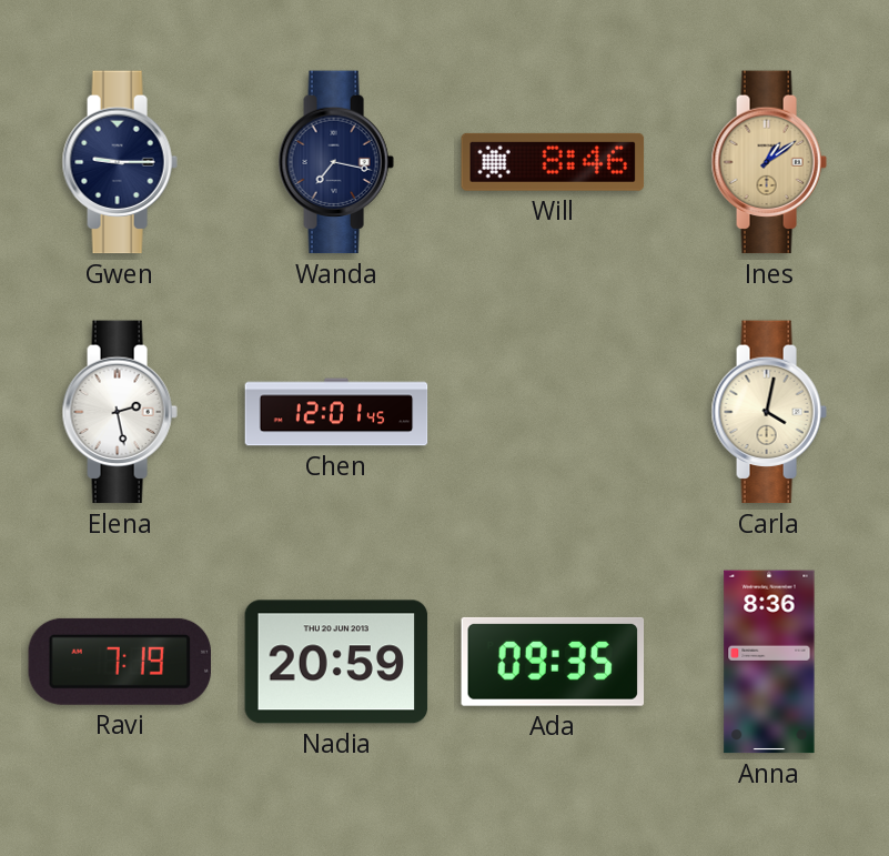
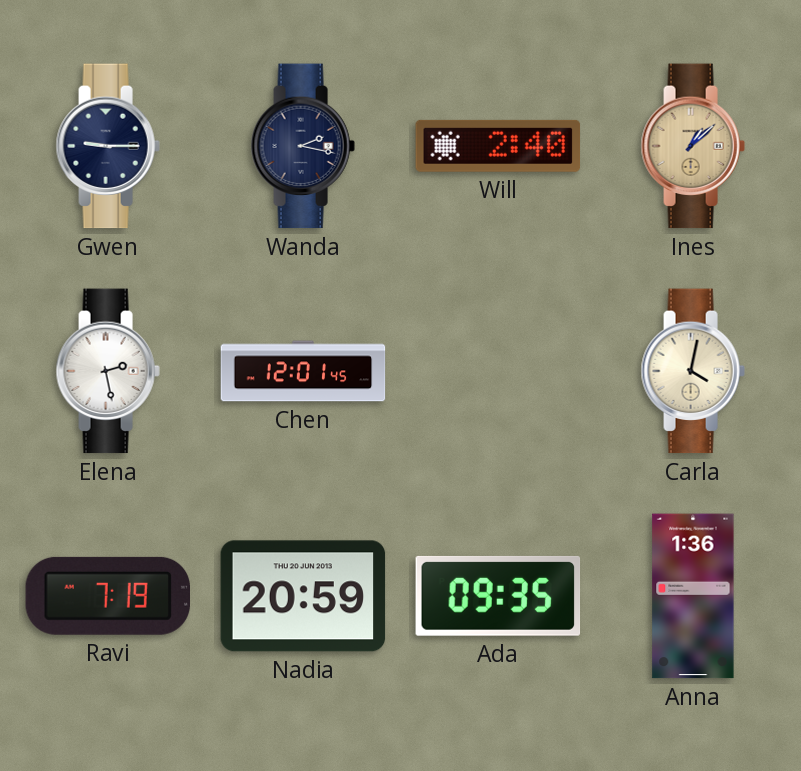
Wanda: 7:17 -> 2:17 (303, 146)
Will: 8:46 -> 2:40 (498, 146)
Ines: 1:09 -> 1:08 (693, 146)
Anna: 8:36 -> 1:36 (693, 596)
